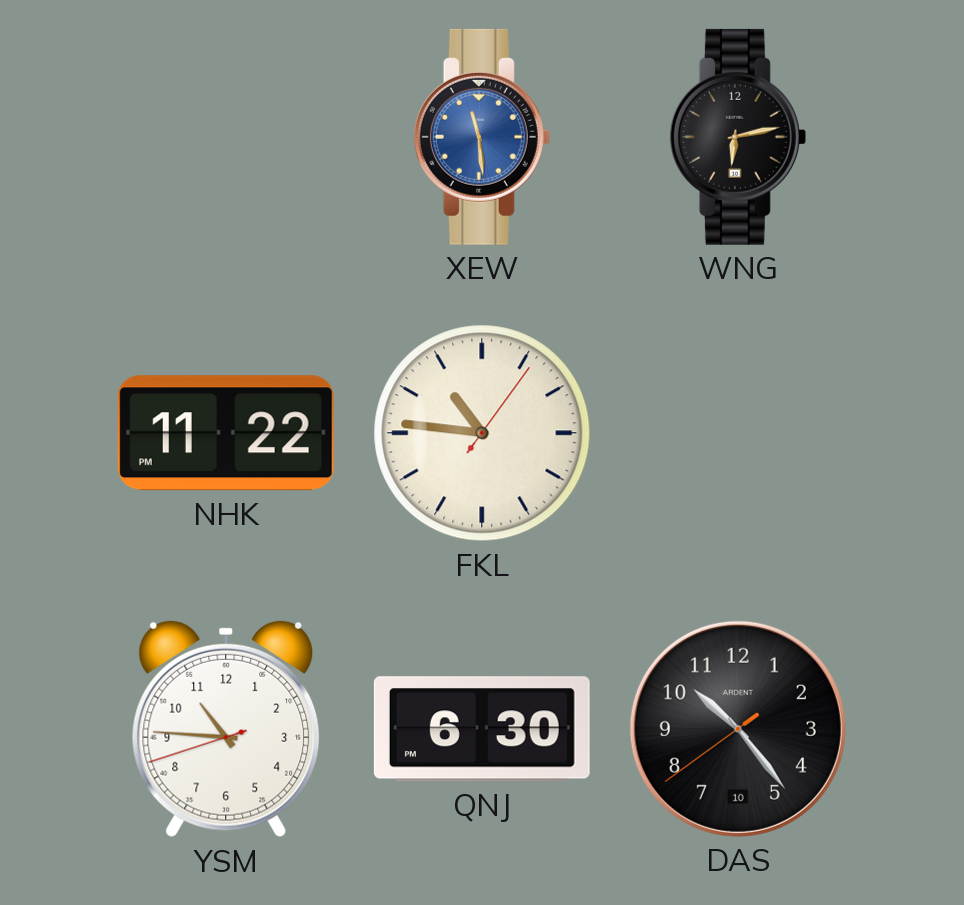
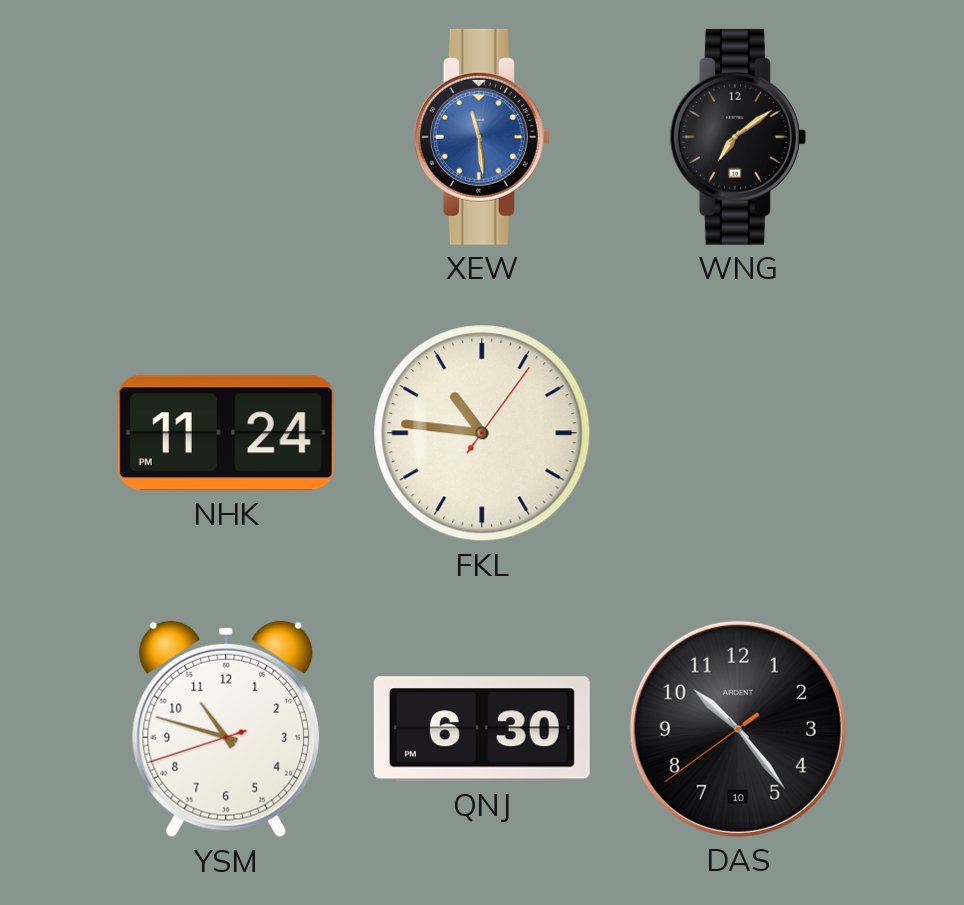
WNG: 6:13 -> 7:09 (738, 137)
NHK: 11:22 -> 11:24 (226, 433)
YSM: 10:45 -> 10:47 (226, 729)
